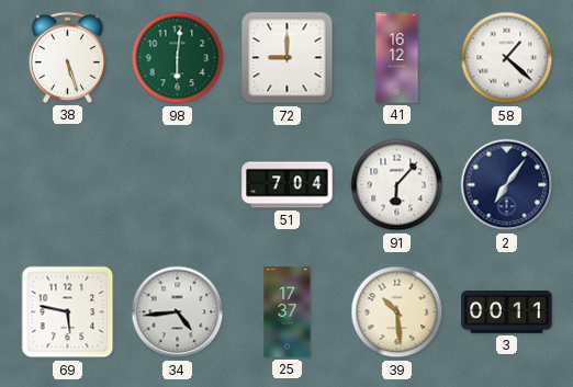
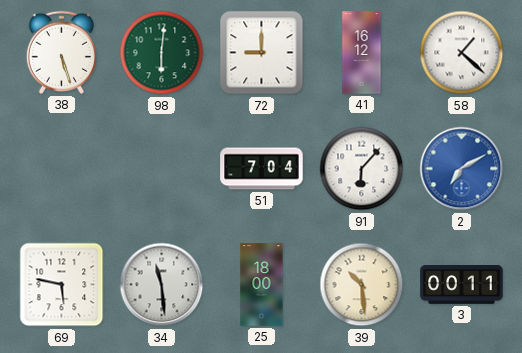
2: 7:06 -> 7:10 (462, 169)
2 dial: navy -> blue (462, 169)
34: 4:44 -> 11:29 (162, 285)
25: 17:37 -> 18:00 (262, 285)
